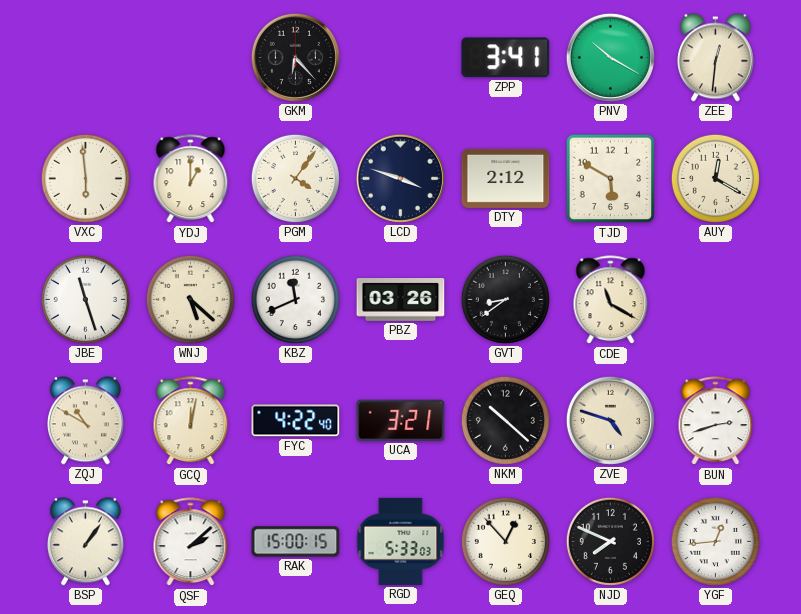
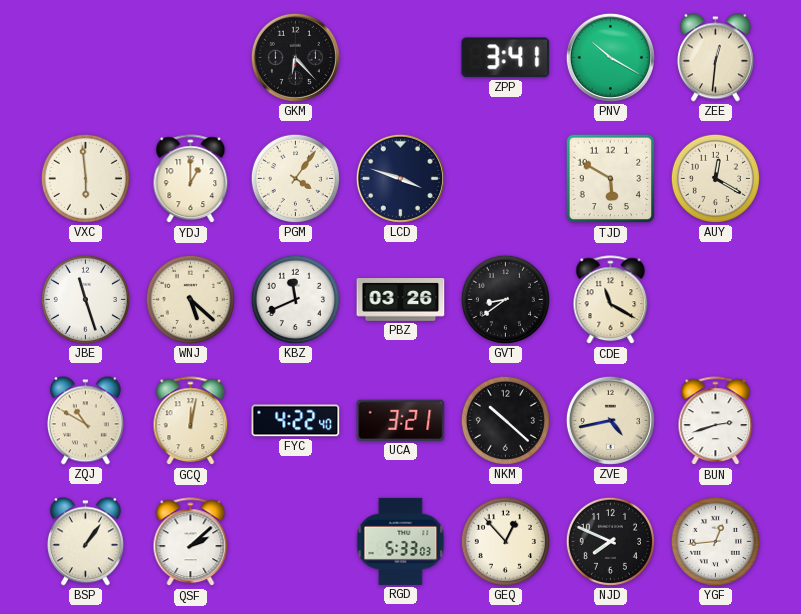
DTY: 2:12 -> none (506, 178)
ZVE: 4:48 -> 4:43 (610, 420)
RAK: 15:00 -> none (296, 542)
